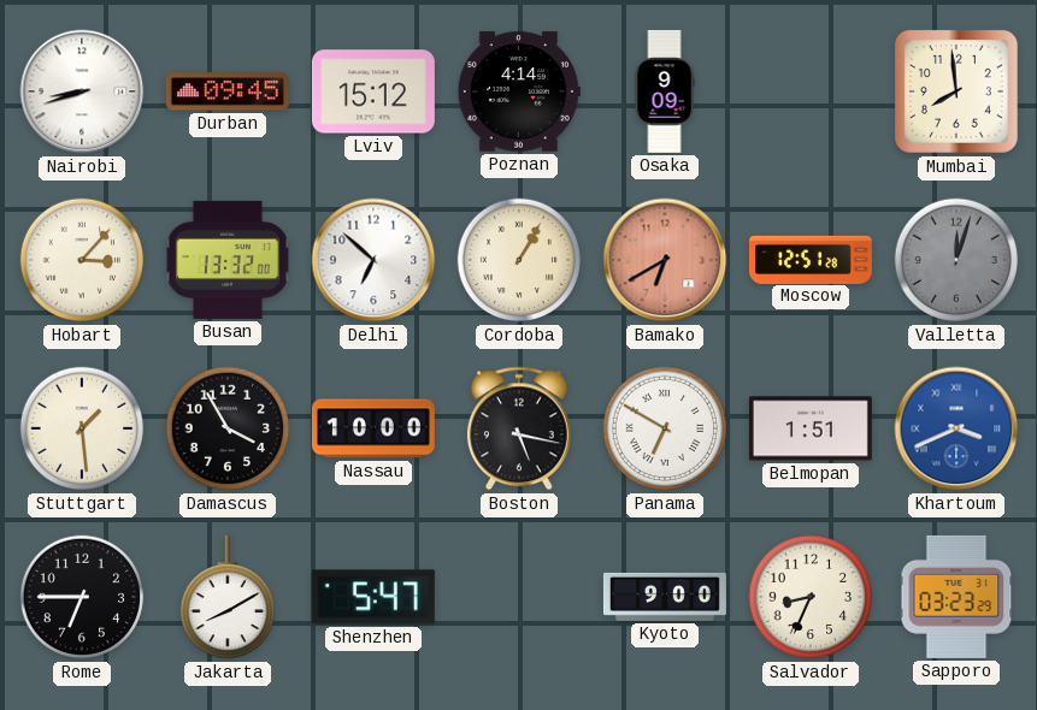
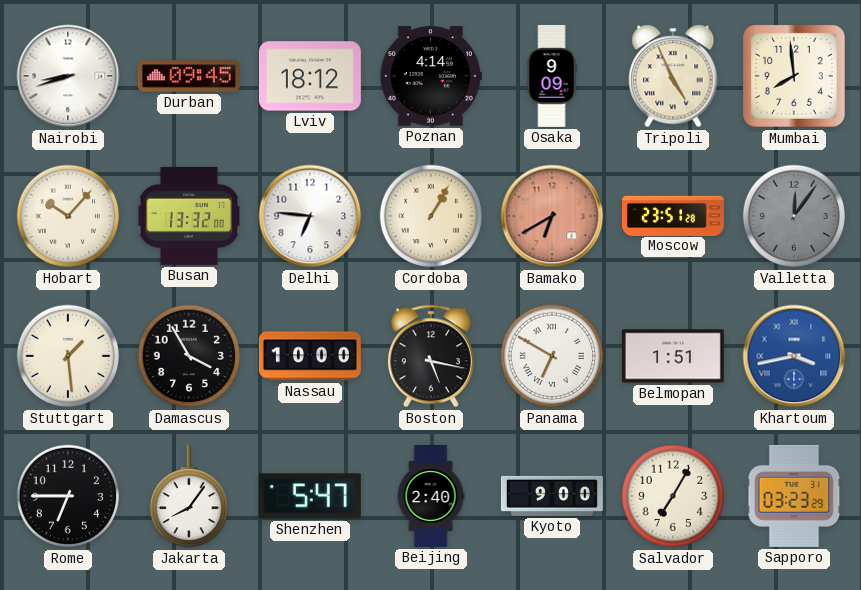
Lviv: 15:12 -> 18:12 (310, 76)
Tripoli: none -> 4:56 (673, 76)
Hobart: 3:07 -> 10:07 (68, 216)
Delhi: 6:52 -> 6:46 (310, 216)
Moscow: 12:51 -> 23:51 (673, 215)
Valletta: 12:03 -> 12:06 (794, 216)
Khartoum: 3:41 -> 3:43 (794, 356)
Jakarta: 8:10 -> 8:06 (188, 496)
Beijing: none -> 2:40 (431, 496)
Salvador: 8:34 -> 7:05 (673, 496)
